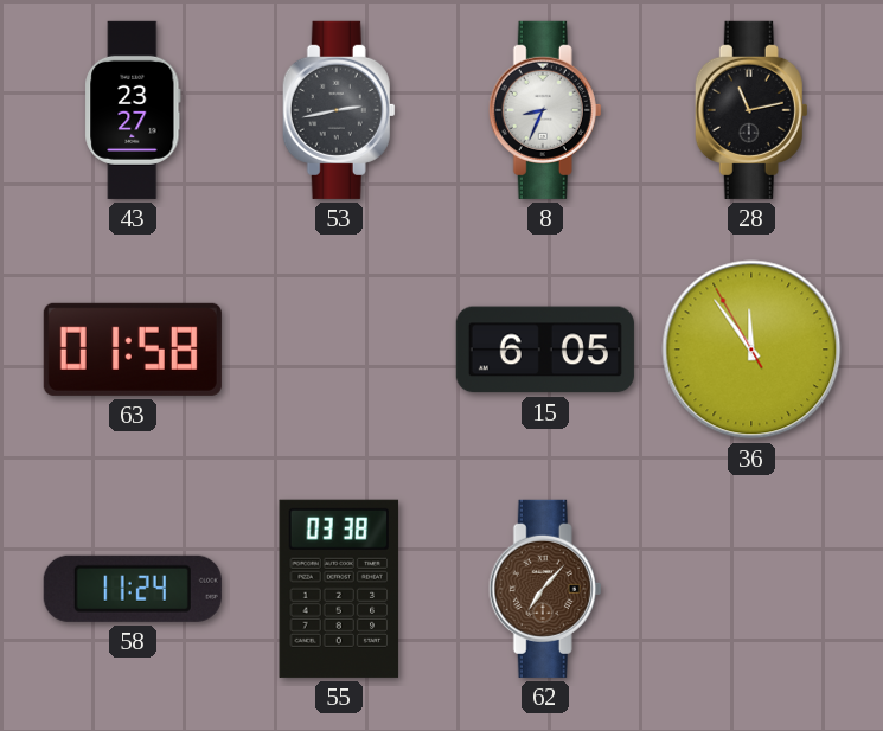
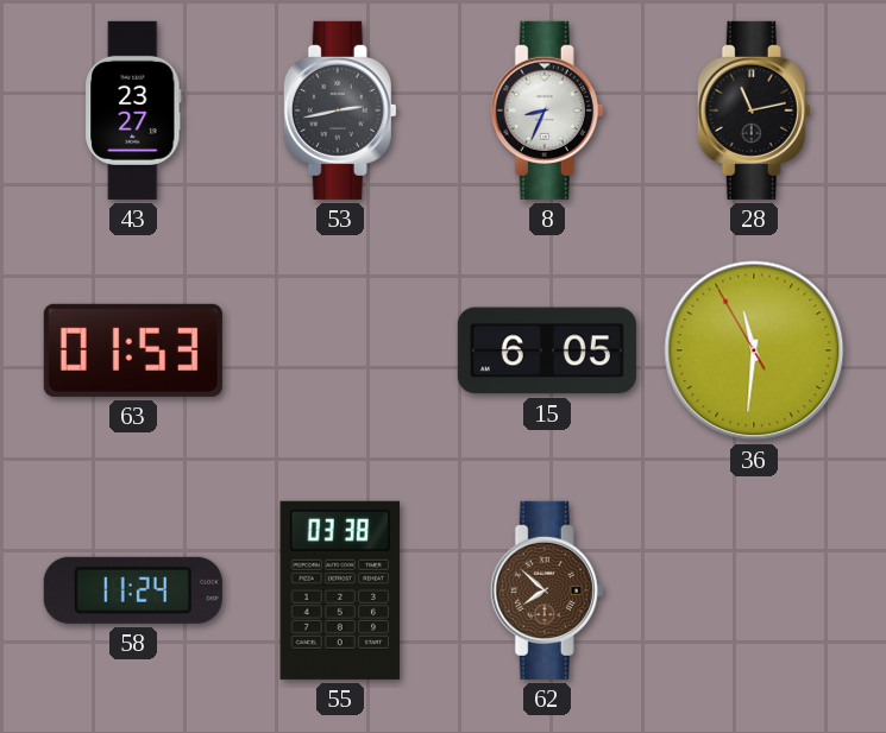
63: 01:58 -> 01:53 (133, 350)
36: 11:53 -> 11:30 (754, 350)
62: 7:07 -> 7:52 (547, 590)
